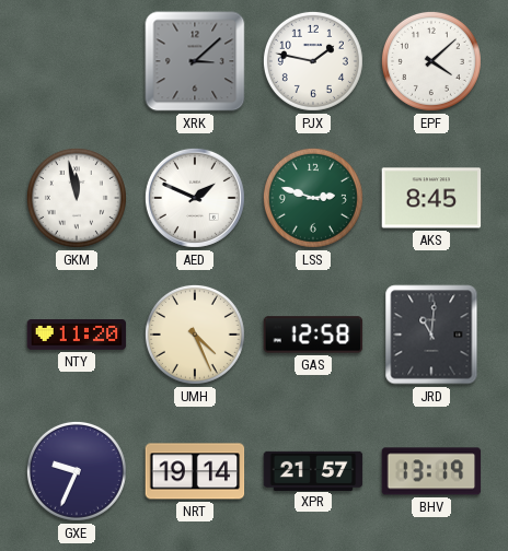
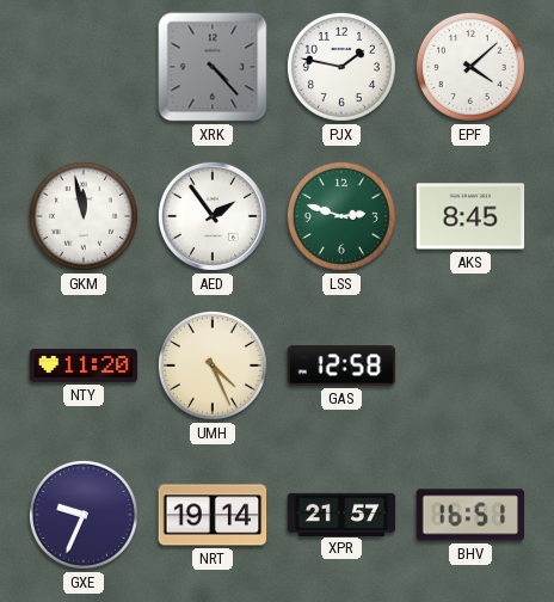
XRK: 3:08 -> 4:23 (213, 67)
AED: 1:49 -> 1:54 (213, 216)
JRD: 11:01 -> none (431, 335)
BHV: 13:19 -> 16:51 (470, 515)
